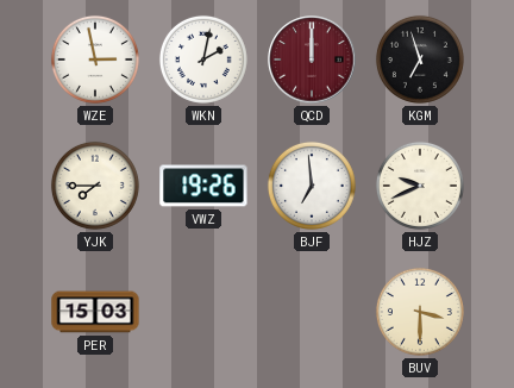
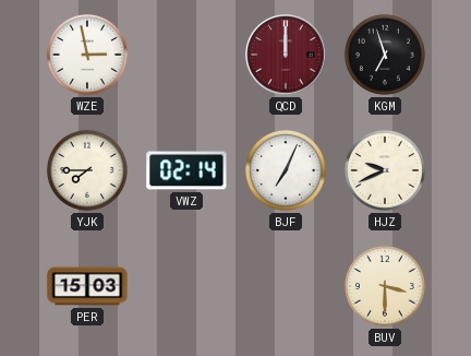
WKN: 2:02 -> none (203, 60)
VWZ: 19:26 -> 02:14 (186, 170)
BJF: 6:59 -> 7:04 (286, 170)
